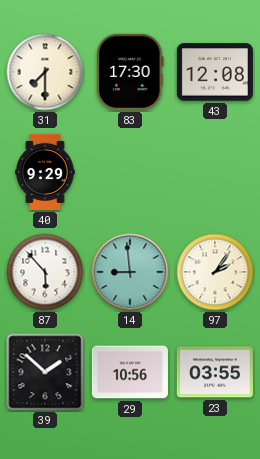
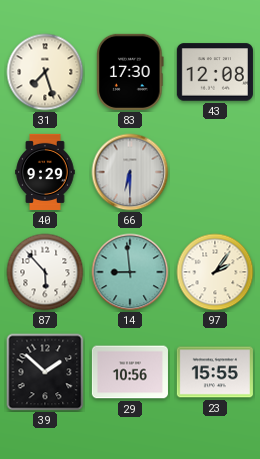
31: 7:30 -> 7:27 (45, 72)
66: none -> 6:30 (130, 172)
23: 03:55 -> 15:55 (215, 372)
